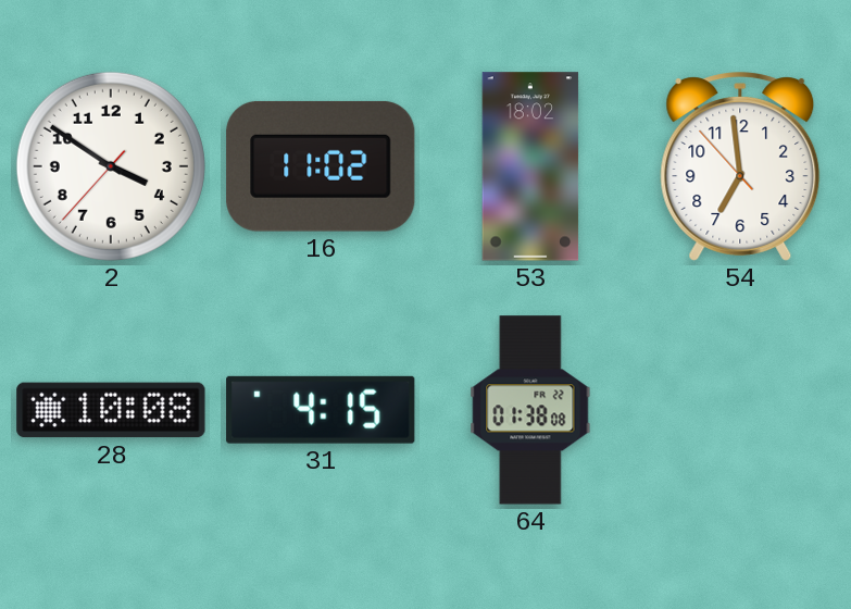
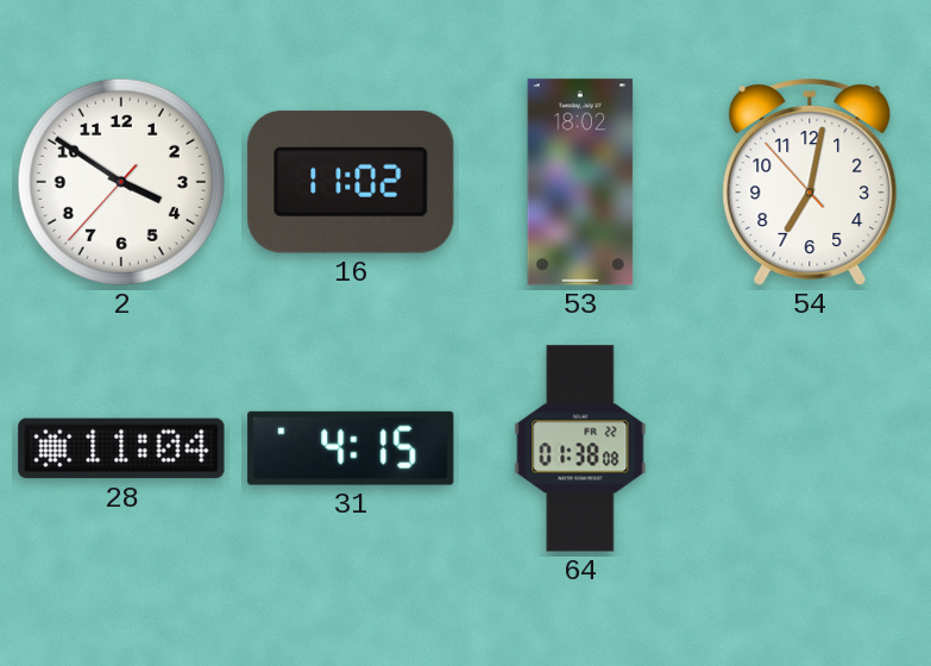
54: 6:58 -> 7:01 (810, 182)
28: 10:08 -> 11:04 (121, 448)
